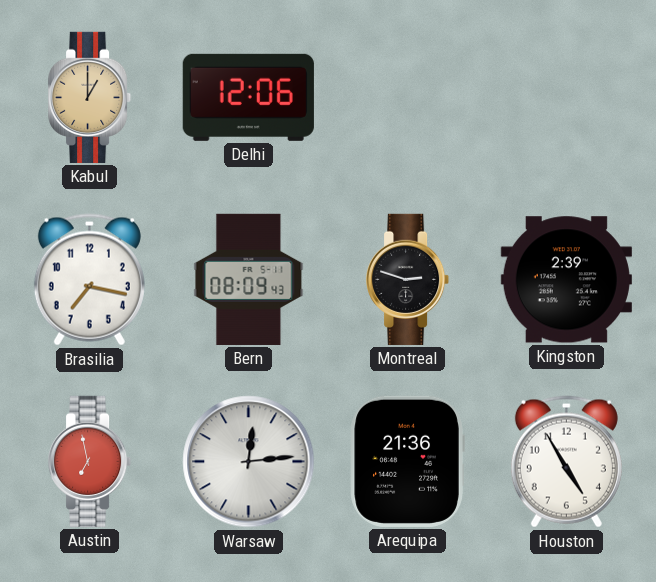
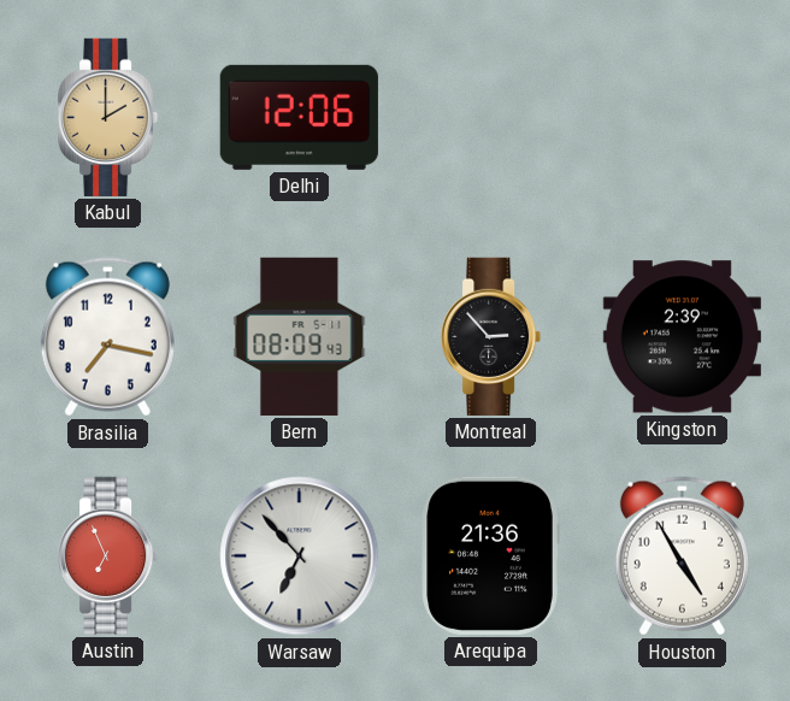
Kabul: 1:00 -> 2:00 (110, 117)
Montreal: 2:48 -> 2:53 (493, 336)
Austin: 6:58 -> 6:56 (110, 555)
Warsaw: 12:14 -> 6:53 (300, 556)
